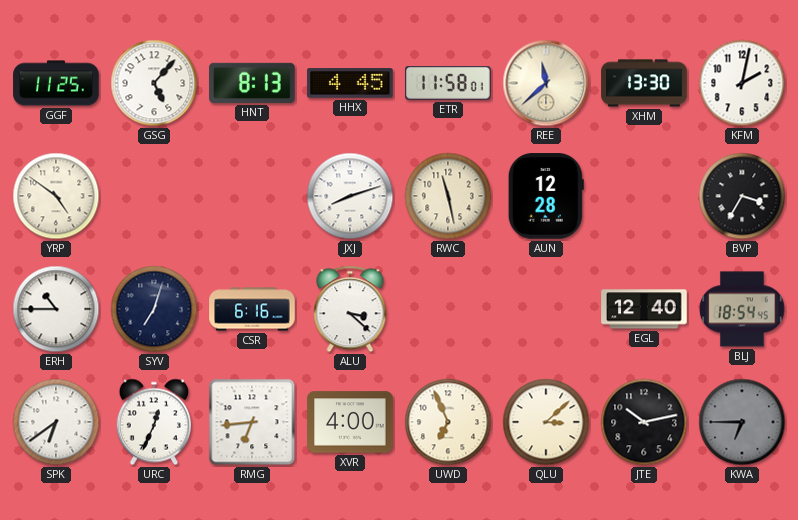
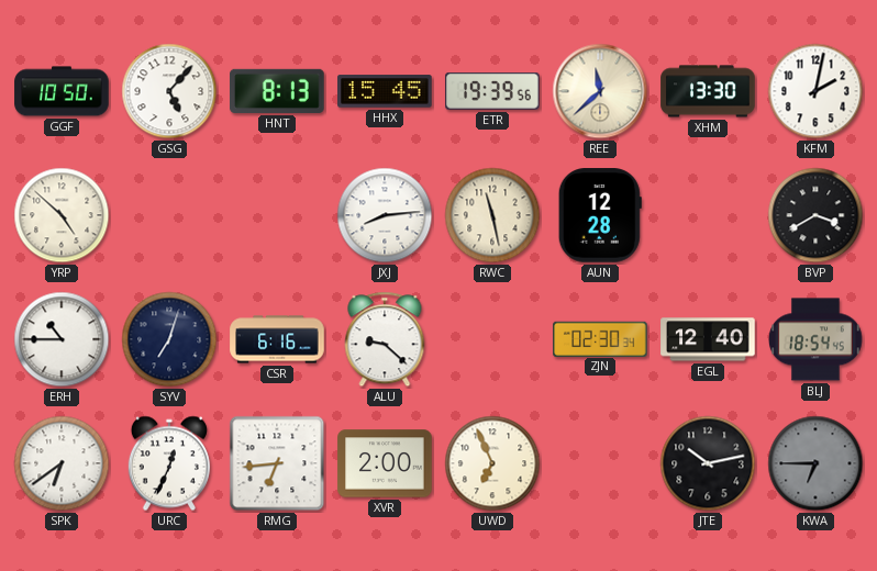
GGF: 11:25 -> 10:50 (62, 91)
HHX: 4:45 -> 15:45 (385, 91)
ETR: 11:58 -> 19:39 (492, 92)
YRP: 4:51 -> 4:52 (62, 215)
JXJ: 8:12 -> 8:14 (385, 215)
BVP: 3:35 -> 3:40 (815, 215)
ALU: 3:22 -> 9:22 (385, 339)
ZJN: none -> 02:30 (600, 338)
XVR: 4:00 -> 2:00 (385, 463)
QLU: 3:08 -> none (546, 422)
